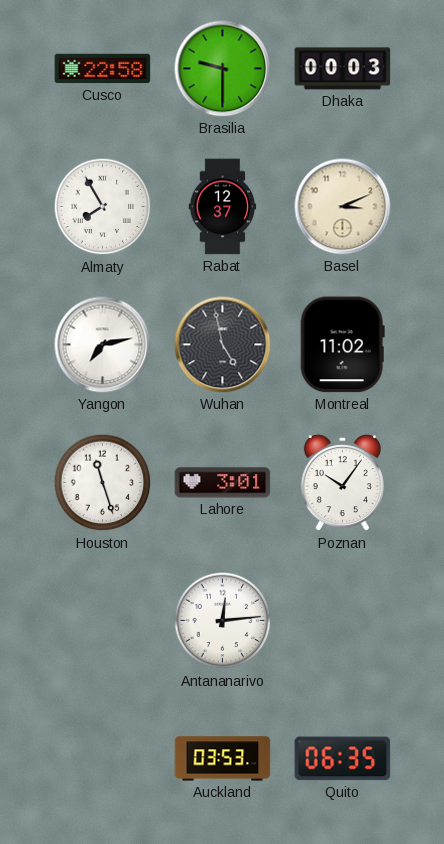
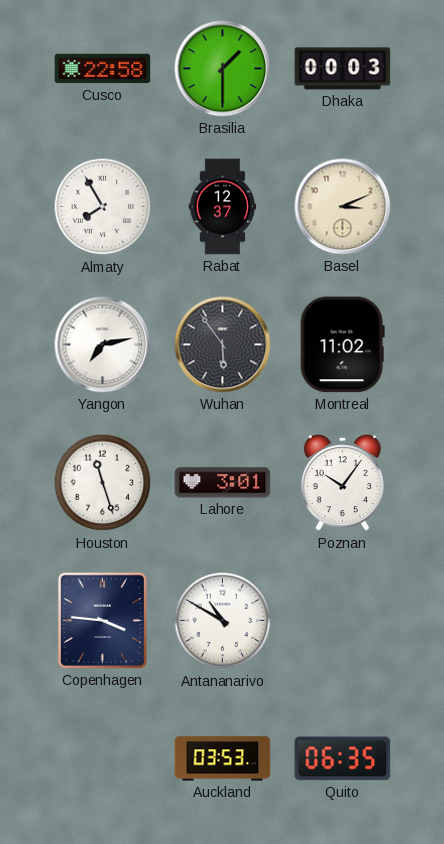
Brasilia: 9:30 -> 1:30 (223, 69)
Wuhan: 4:58 -> 5:54 (223, 345)
Copenhagen: none -> 3:46 (102, 620)
Antananarivo: 12:14 -> 10:50 (223, 621)
